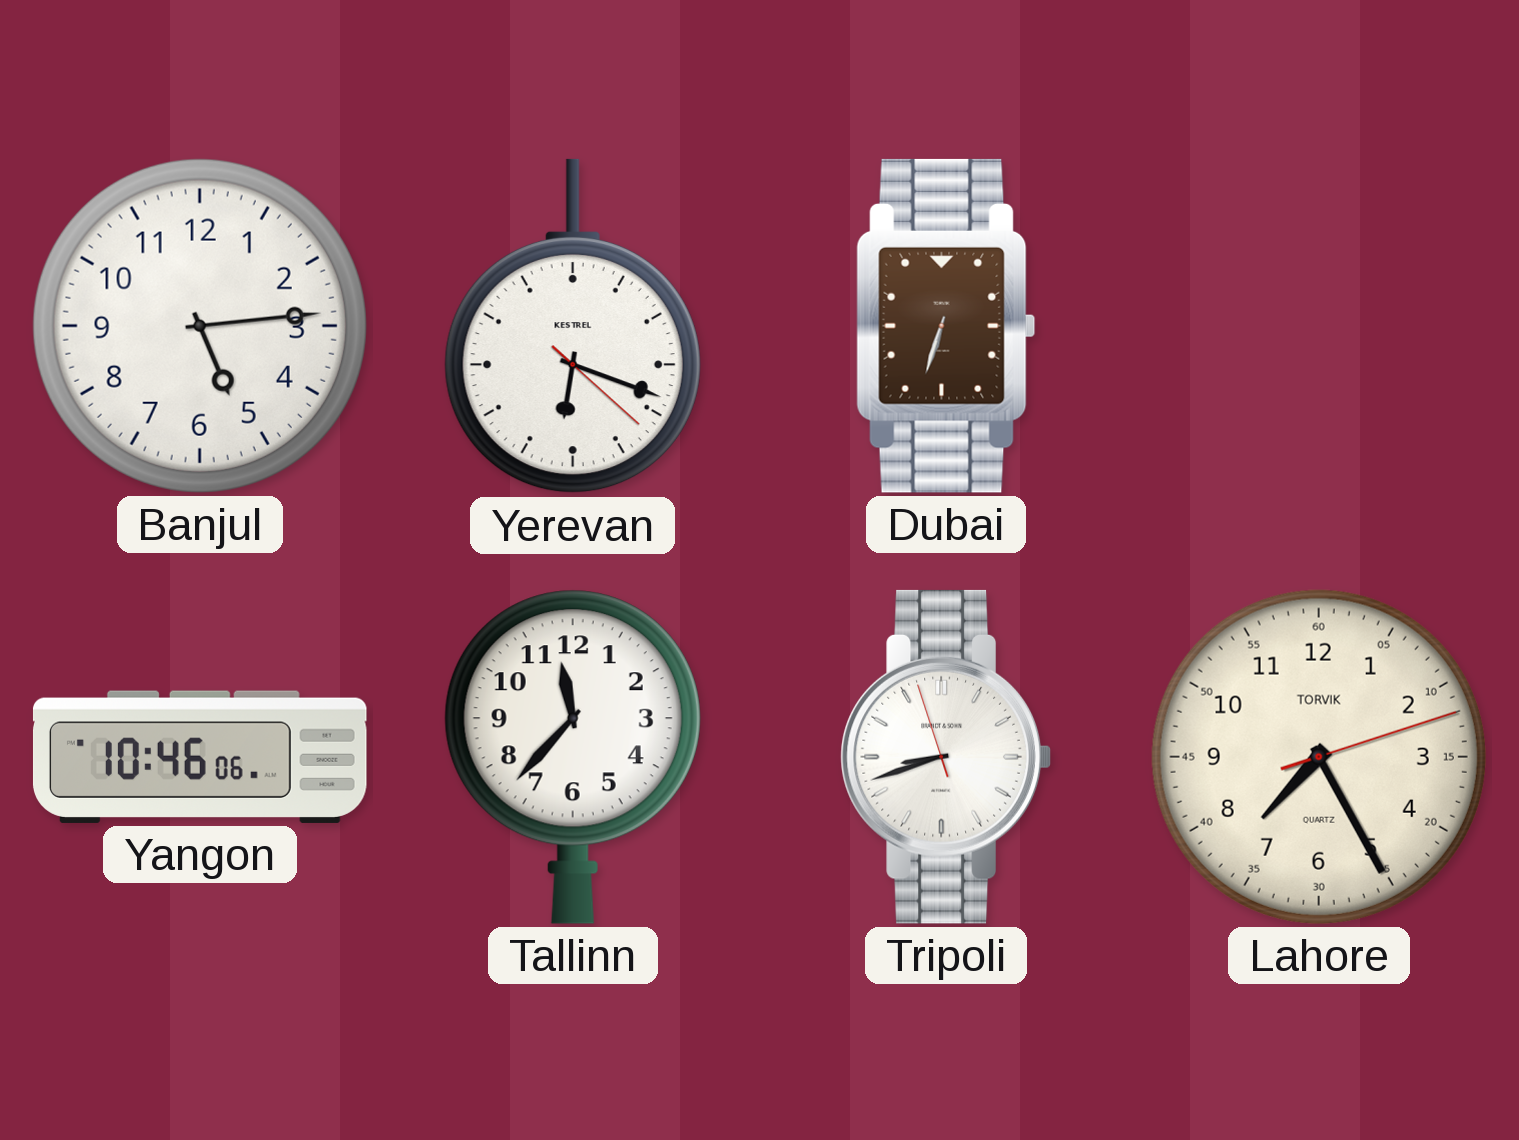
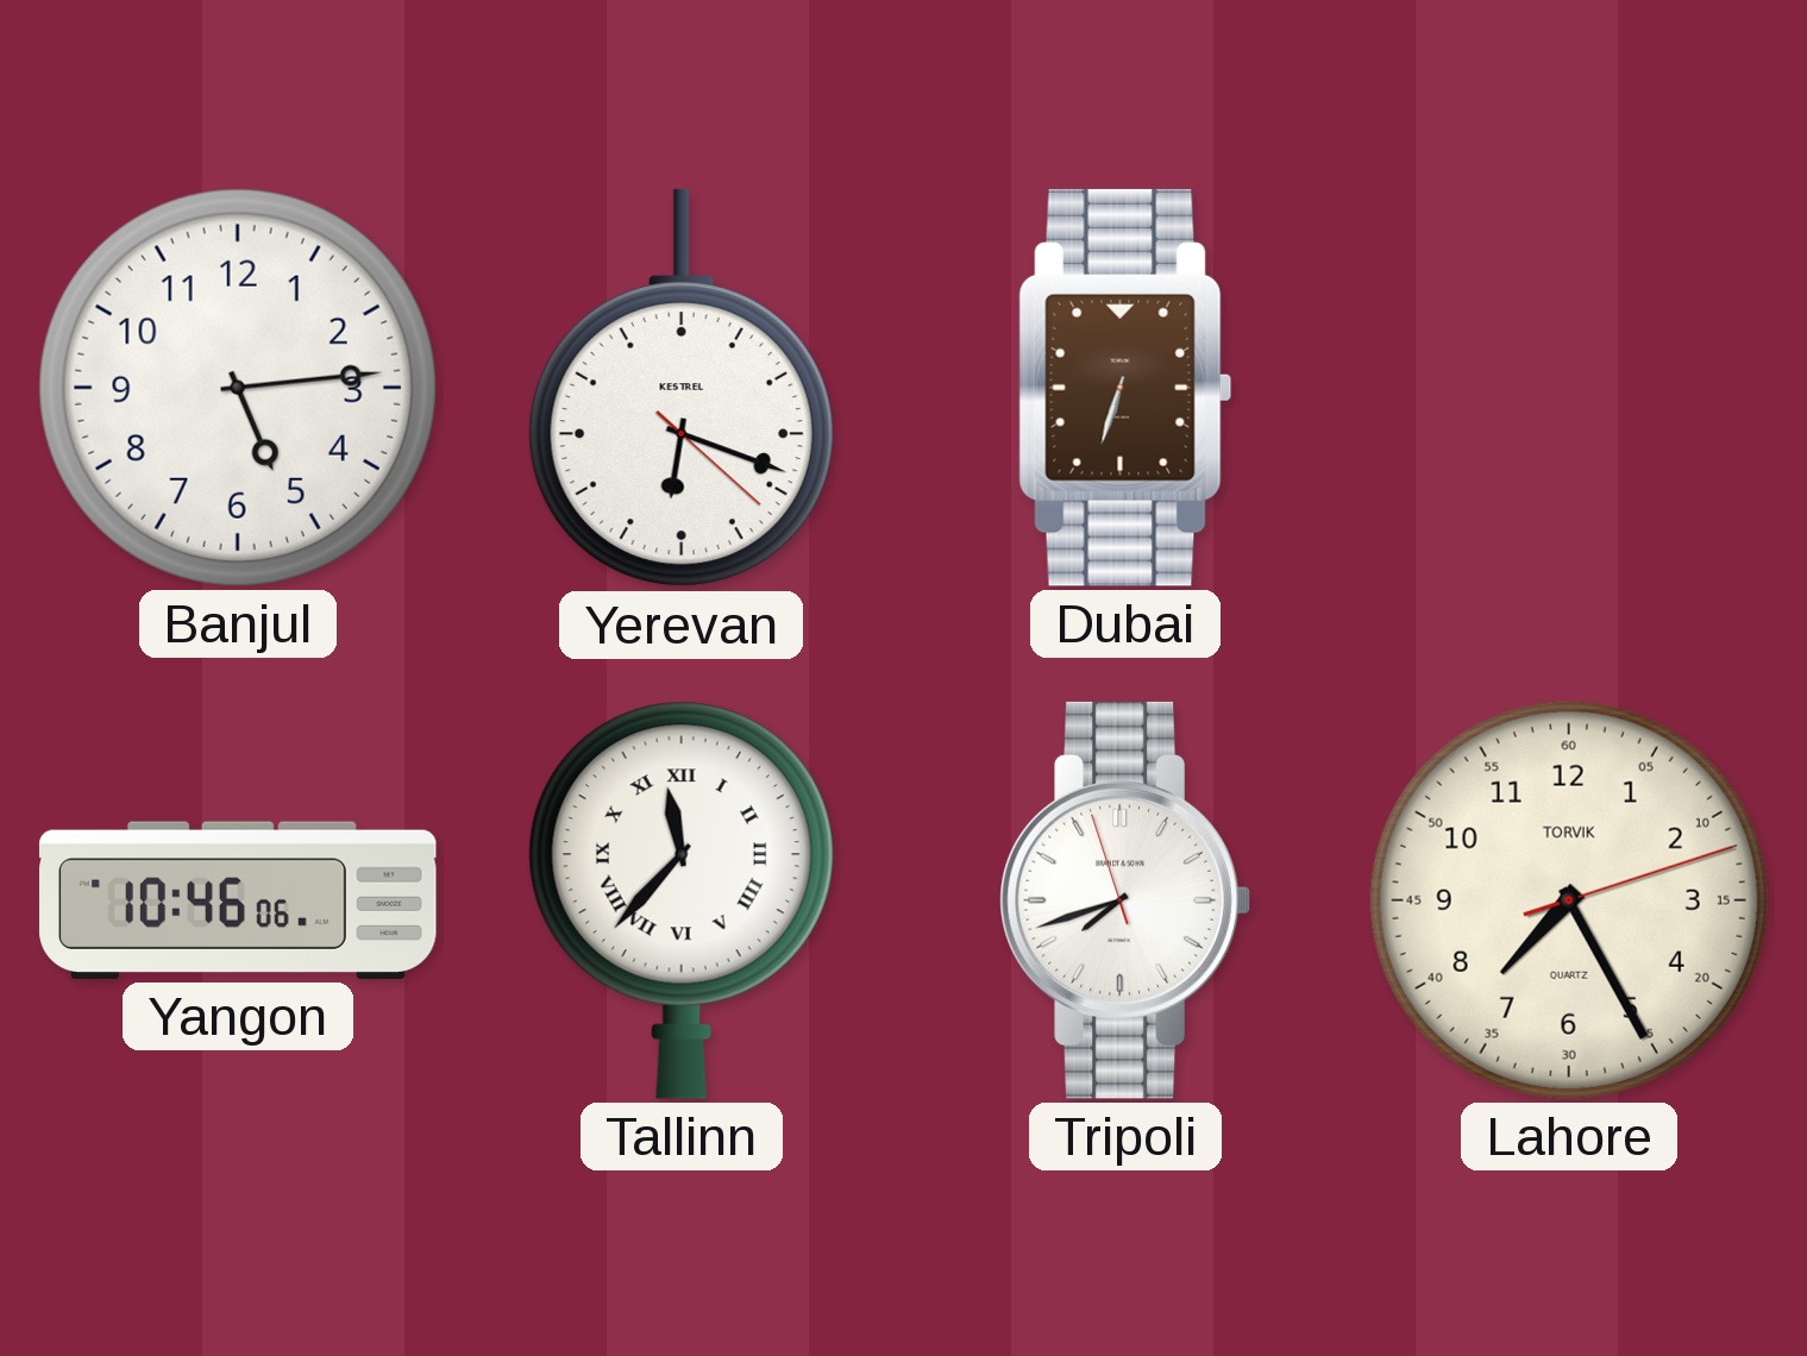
Tallinn numerals: Arabic -> Roman (682, 900)
Tripoli: 8:41 -> 7:41 (1125, 900)
